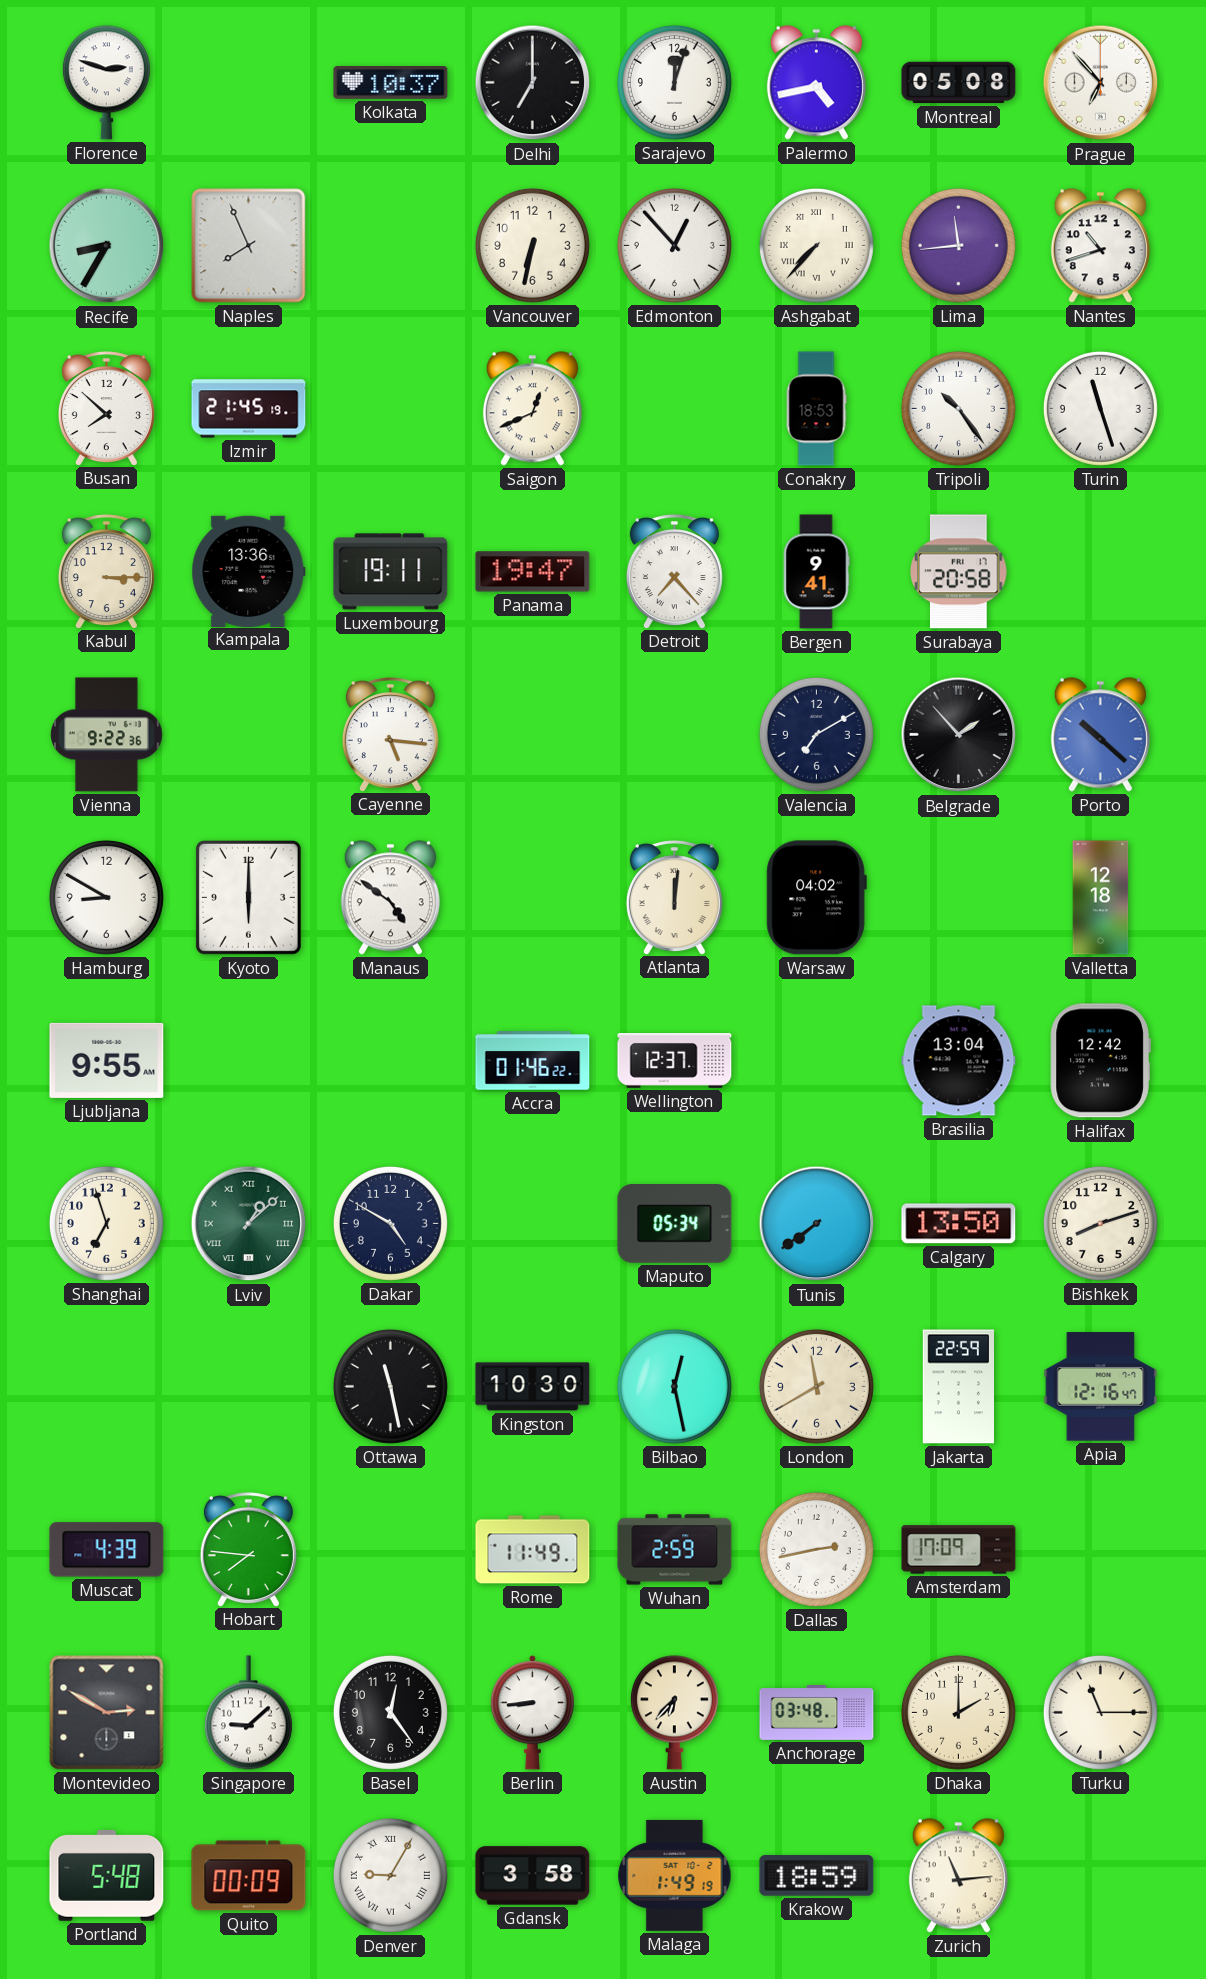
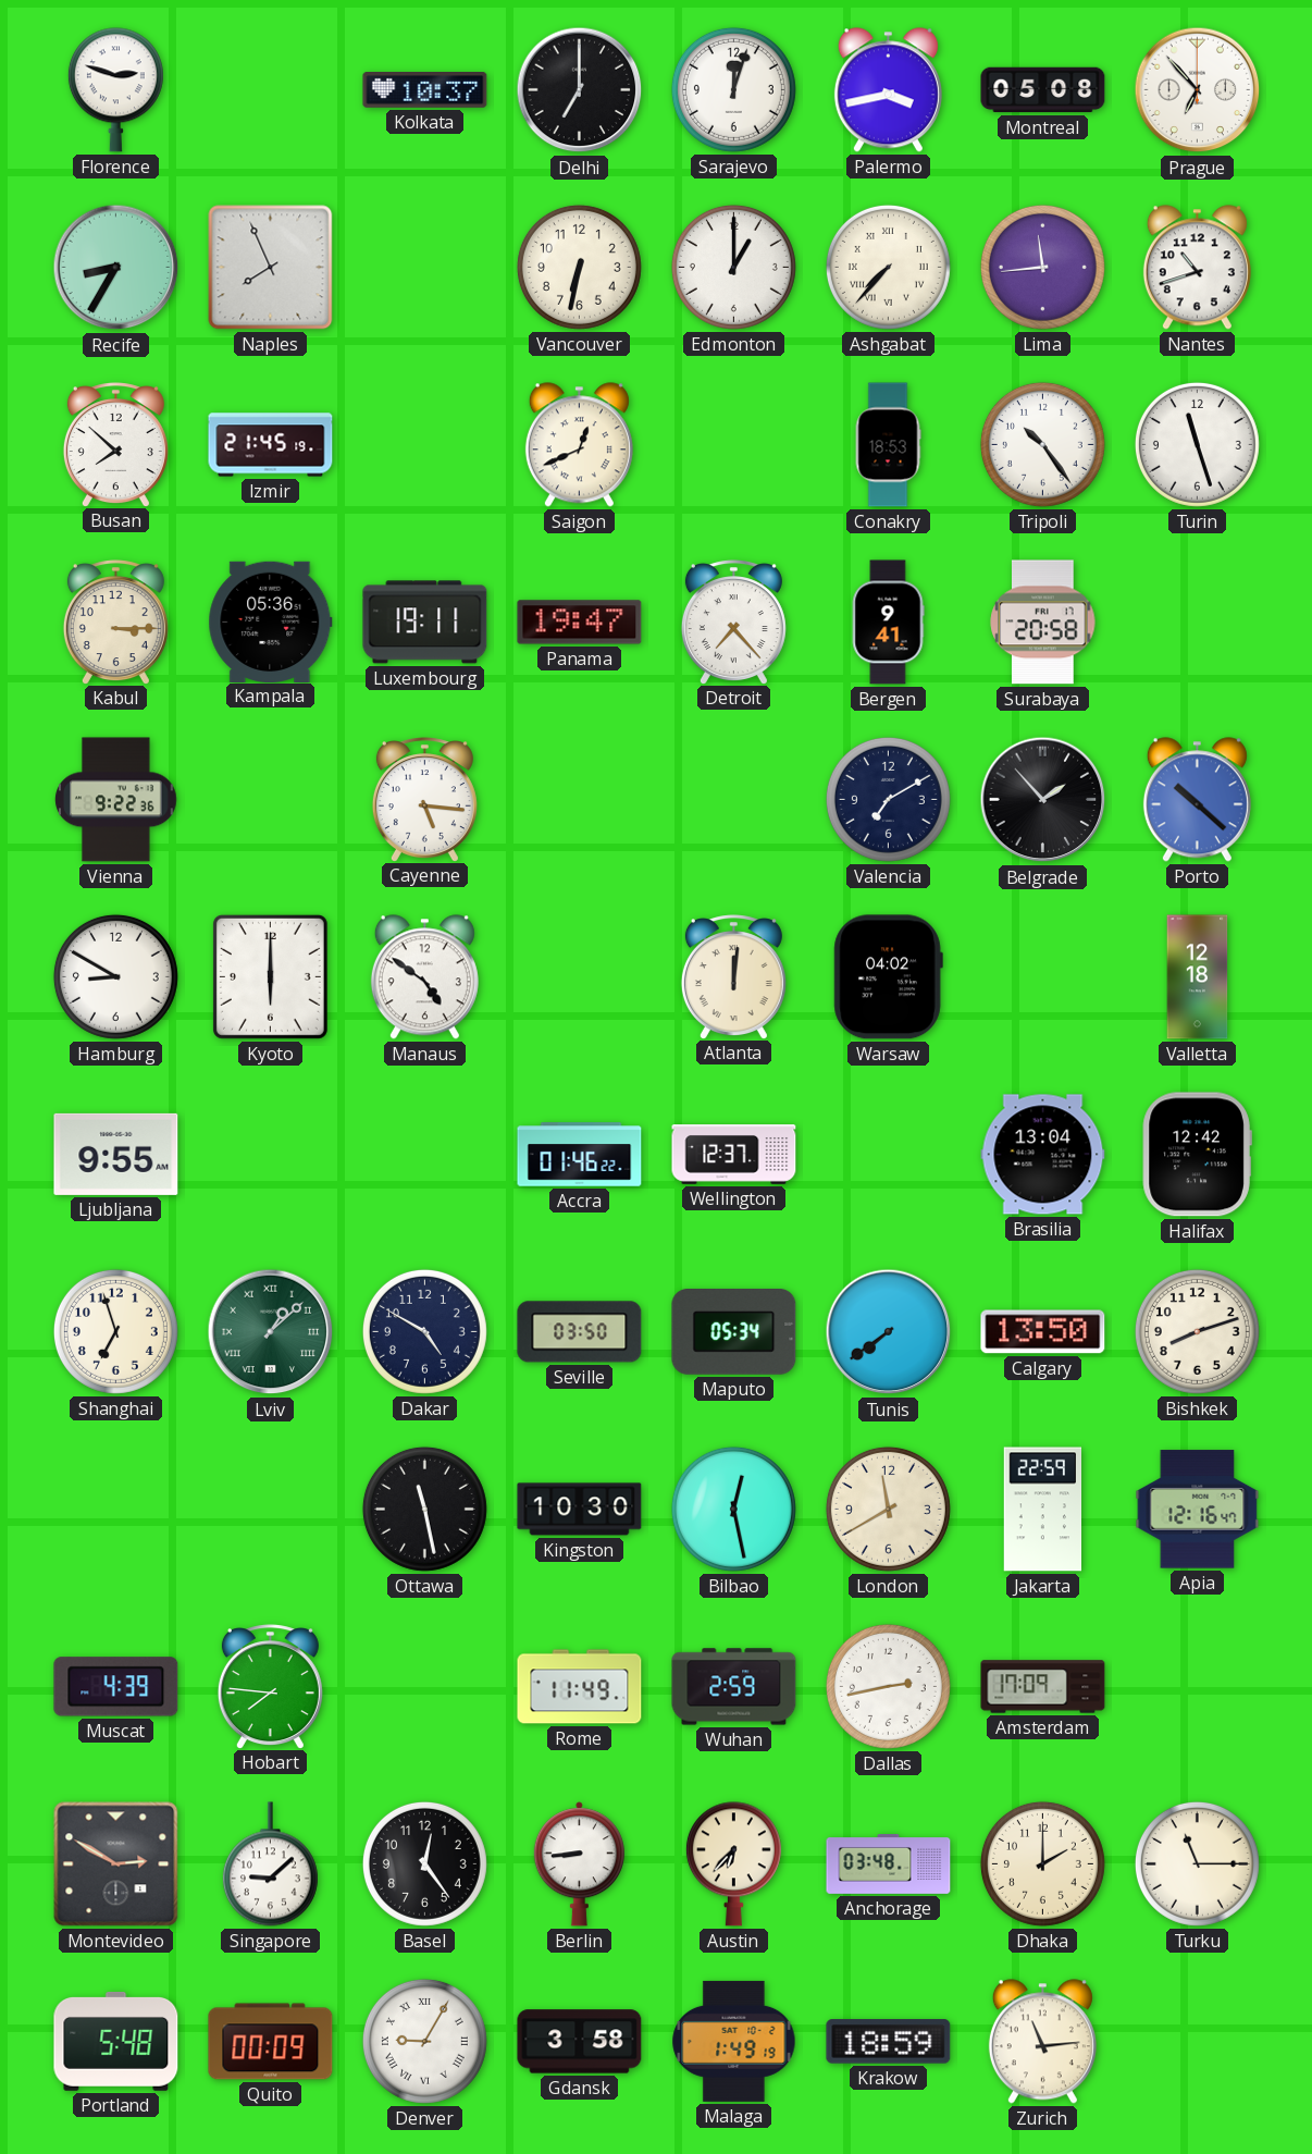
Palermo: 4:43 -> 3:43 (888, 90)
Edmonton: 12:53 -> 1:00 (733, 267)
Kampala: 13:36 -> 05:36 (271, 621)
Seville: none -> 03:50 (580, 1332)
